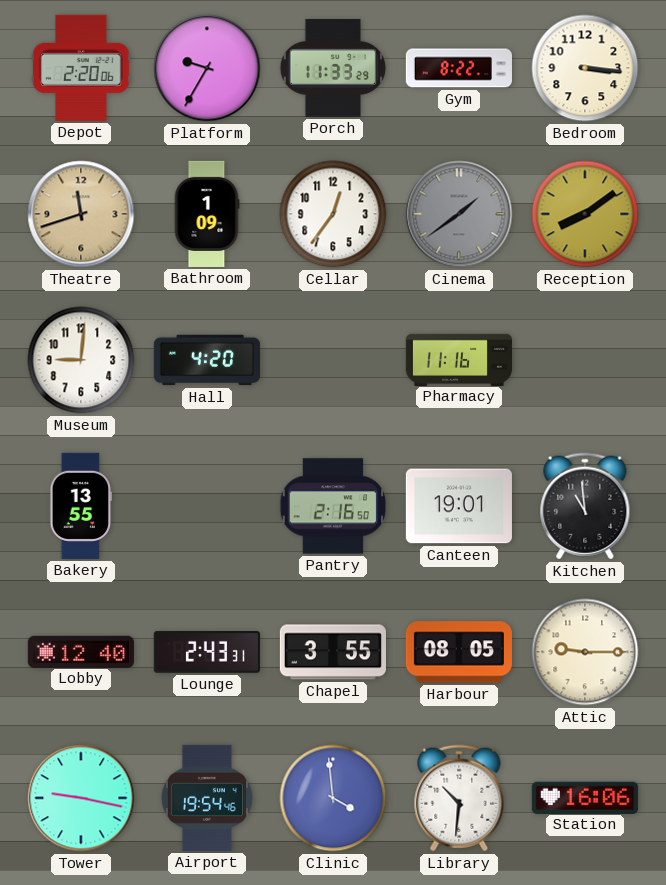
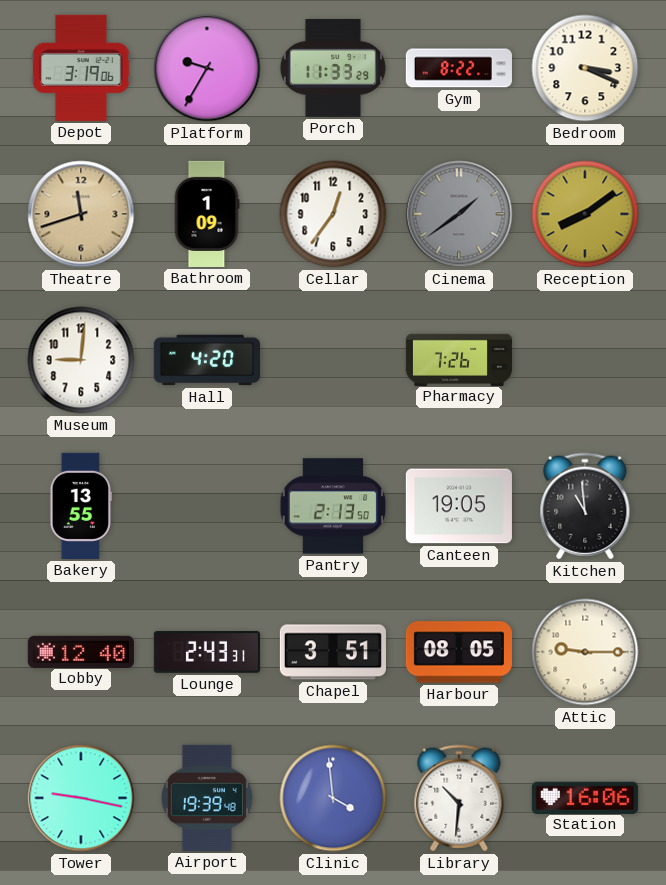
Depot: 2:20 -> 3:19 (81, 68)
Bedroom: 3:16 -> 3:19 (585, 68)
Pharmacy: 11:16 -> 7:26 (458, 359)
Pantry: 2:16 -> 2:13 (333, 506)
Canteen: 19:01 -> 19:05 (459, 506)
Chapel: 3:55 -> 3:51 (333, 652)
Airport: 19:54 -> 19:39 (207, 798)
